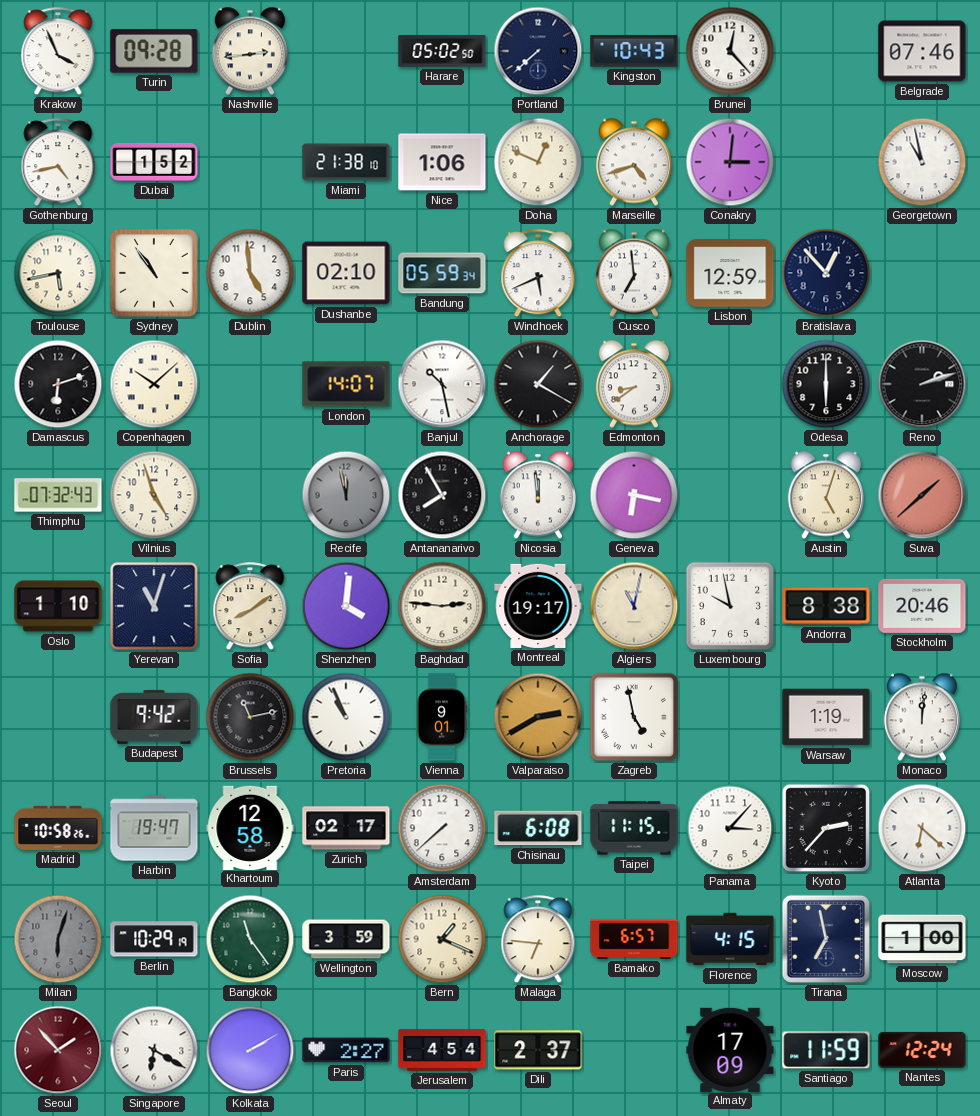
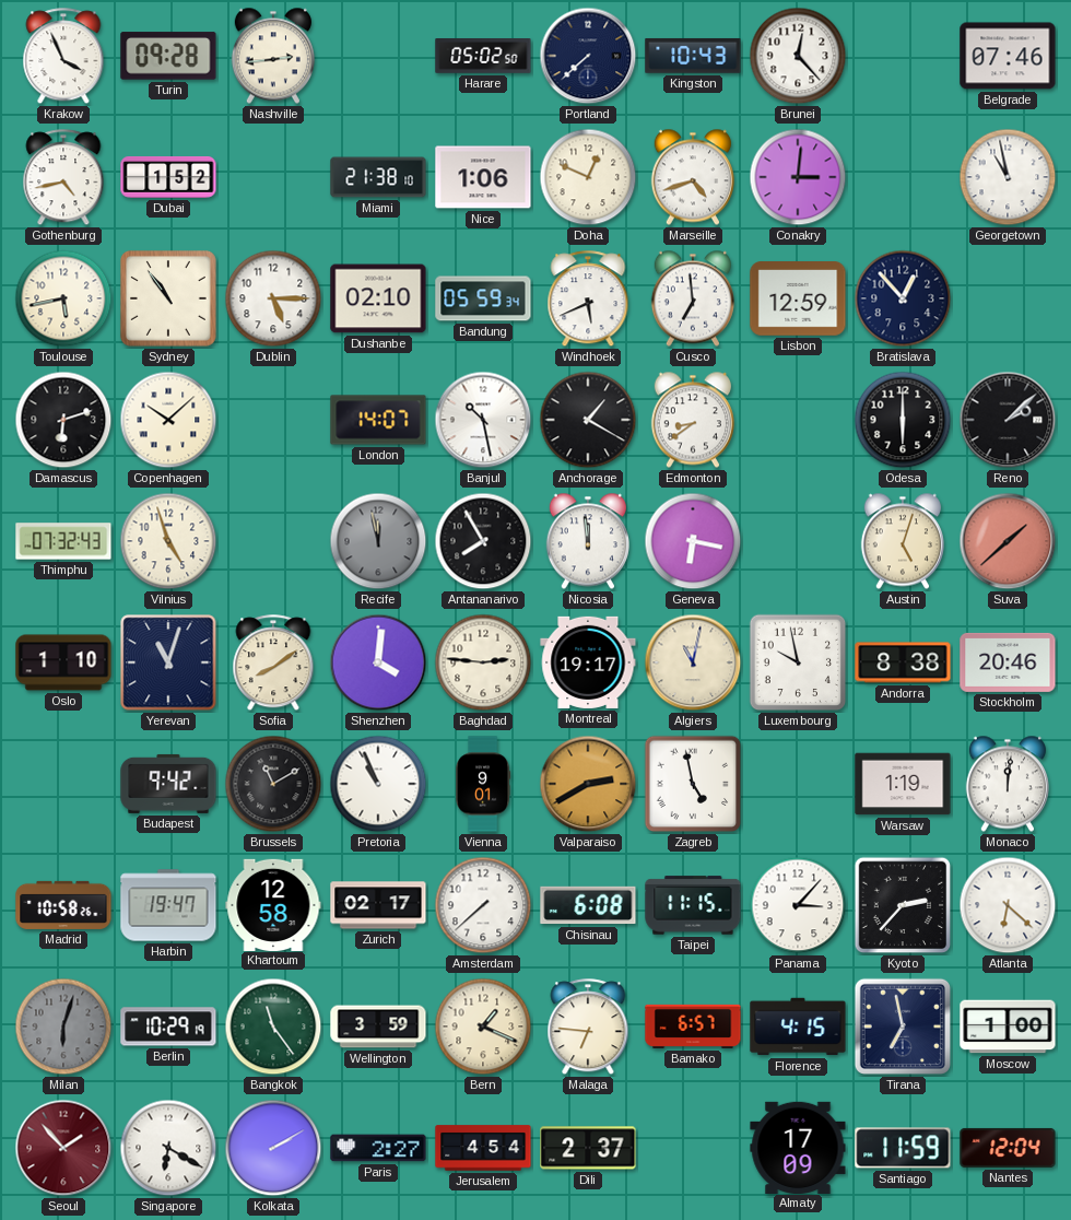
Dublin: 4:59 -> 5:15 (273, 298)
Reno: 2:12 -> 2:08 (1008, 420)
Brussels: 11:13 -> 11:10 (273, 784)
Nantes: 12:24 -> 12:04 (1008, 1148)
